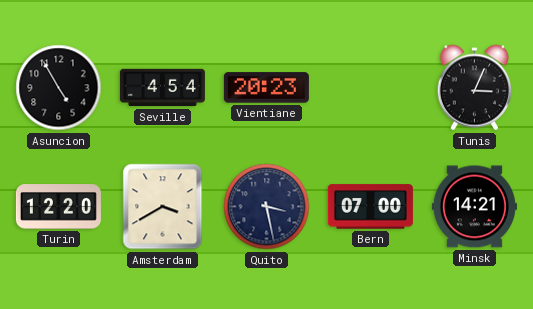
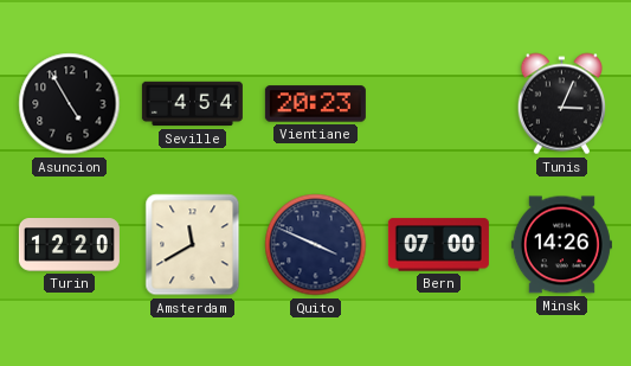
Amsterdam: 3:40 -> 11:40 (193, 245)
Quito: 3:28 -> 3:49 (316, 245)
Minsk: 14:21 -> 14:26 (561, 245)
